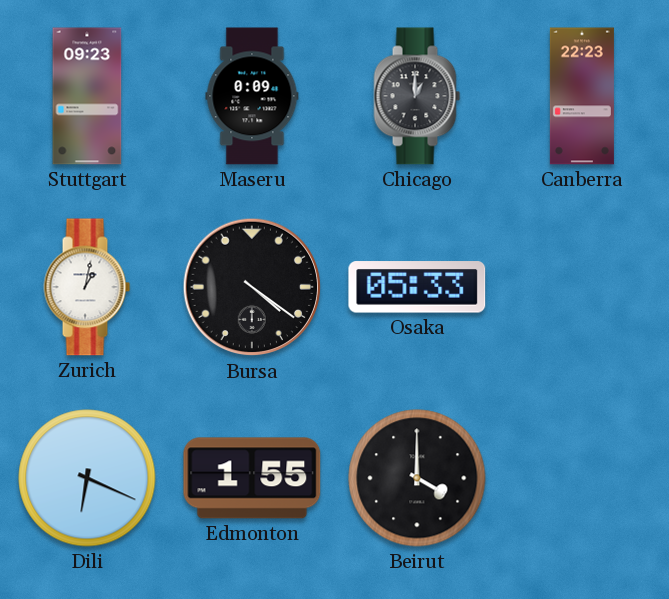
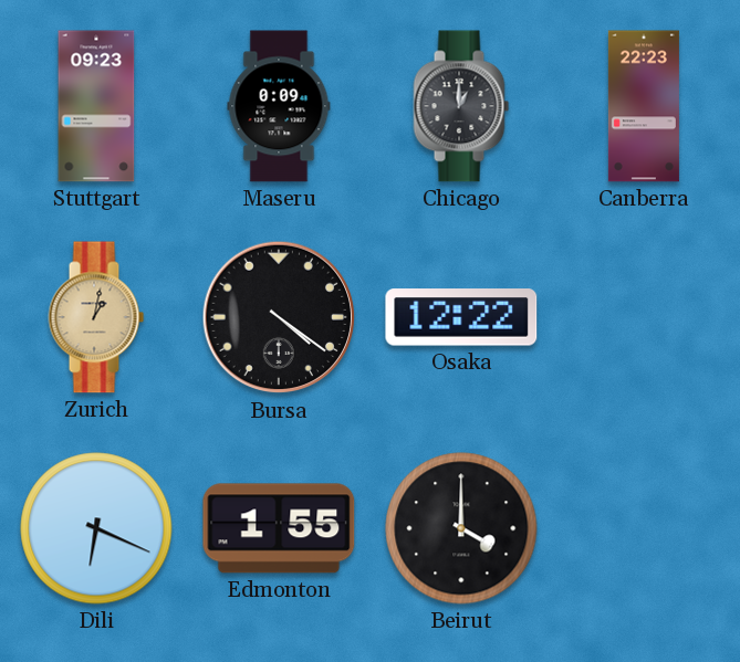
Zurich dial: white -> champagne (96, 317)
Osaka: 05:33 -> 12:22 (461, 317)
